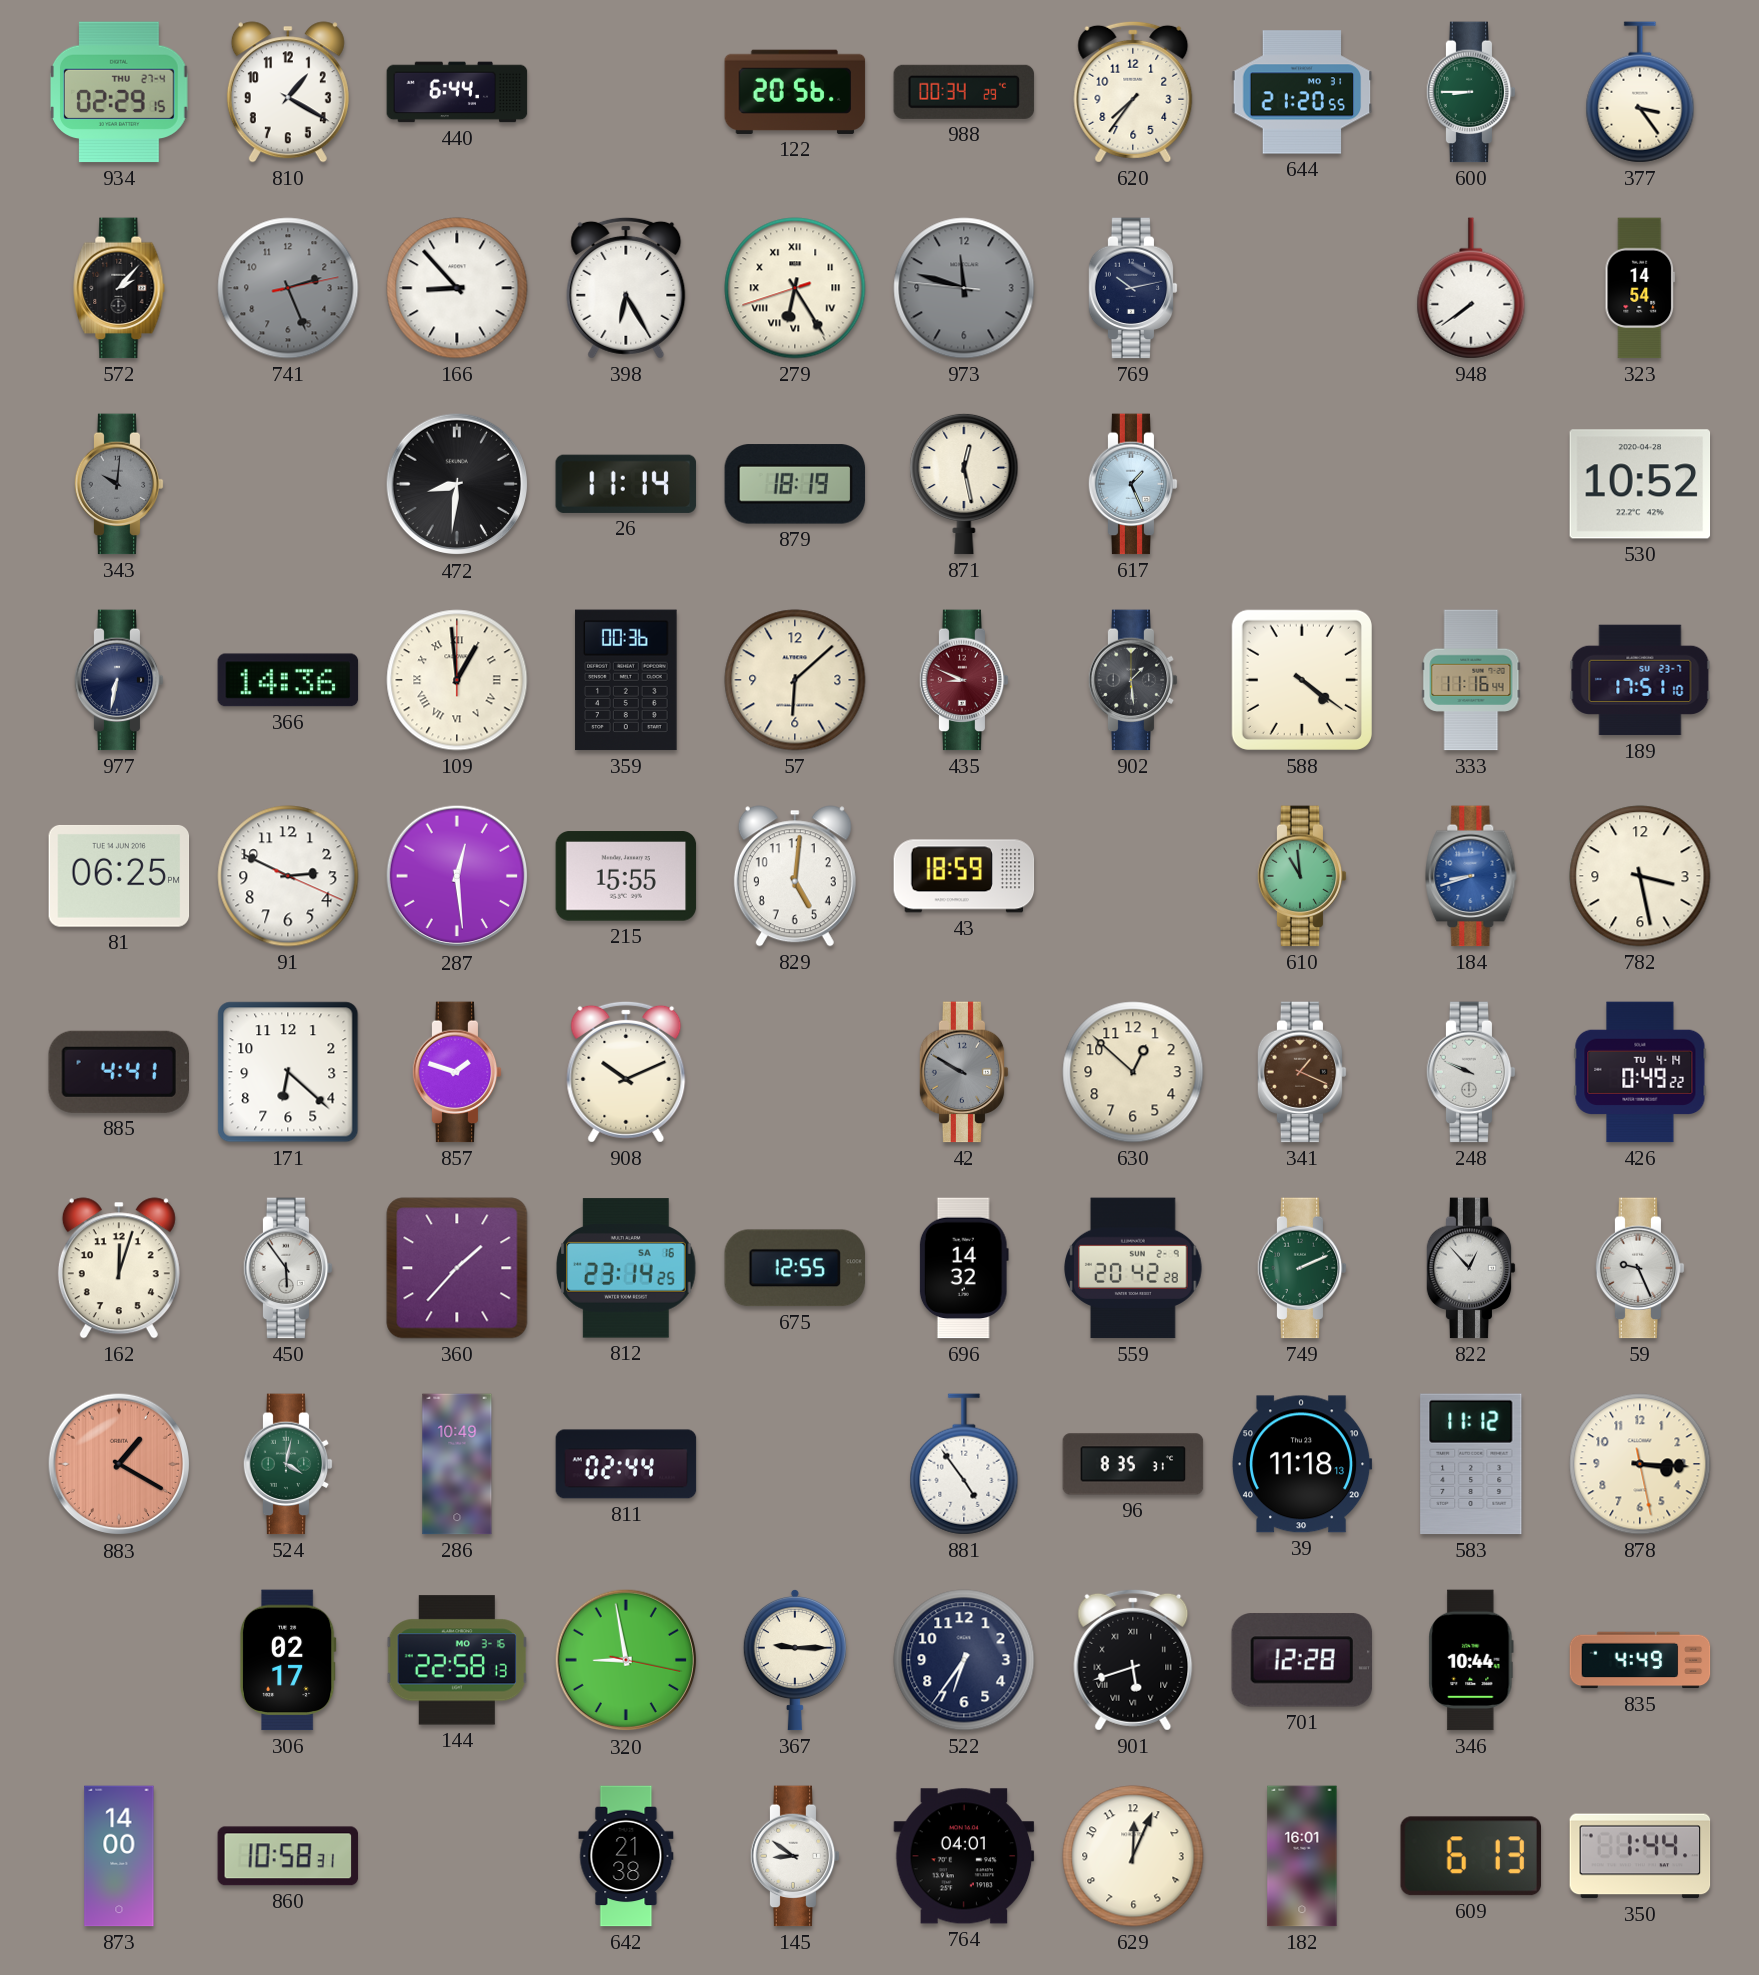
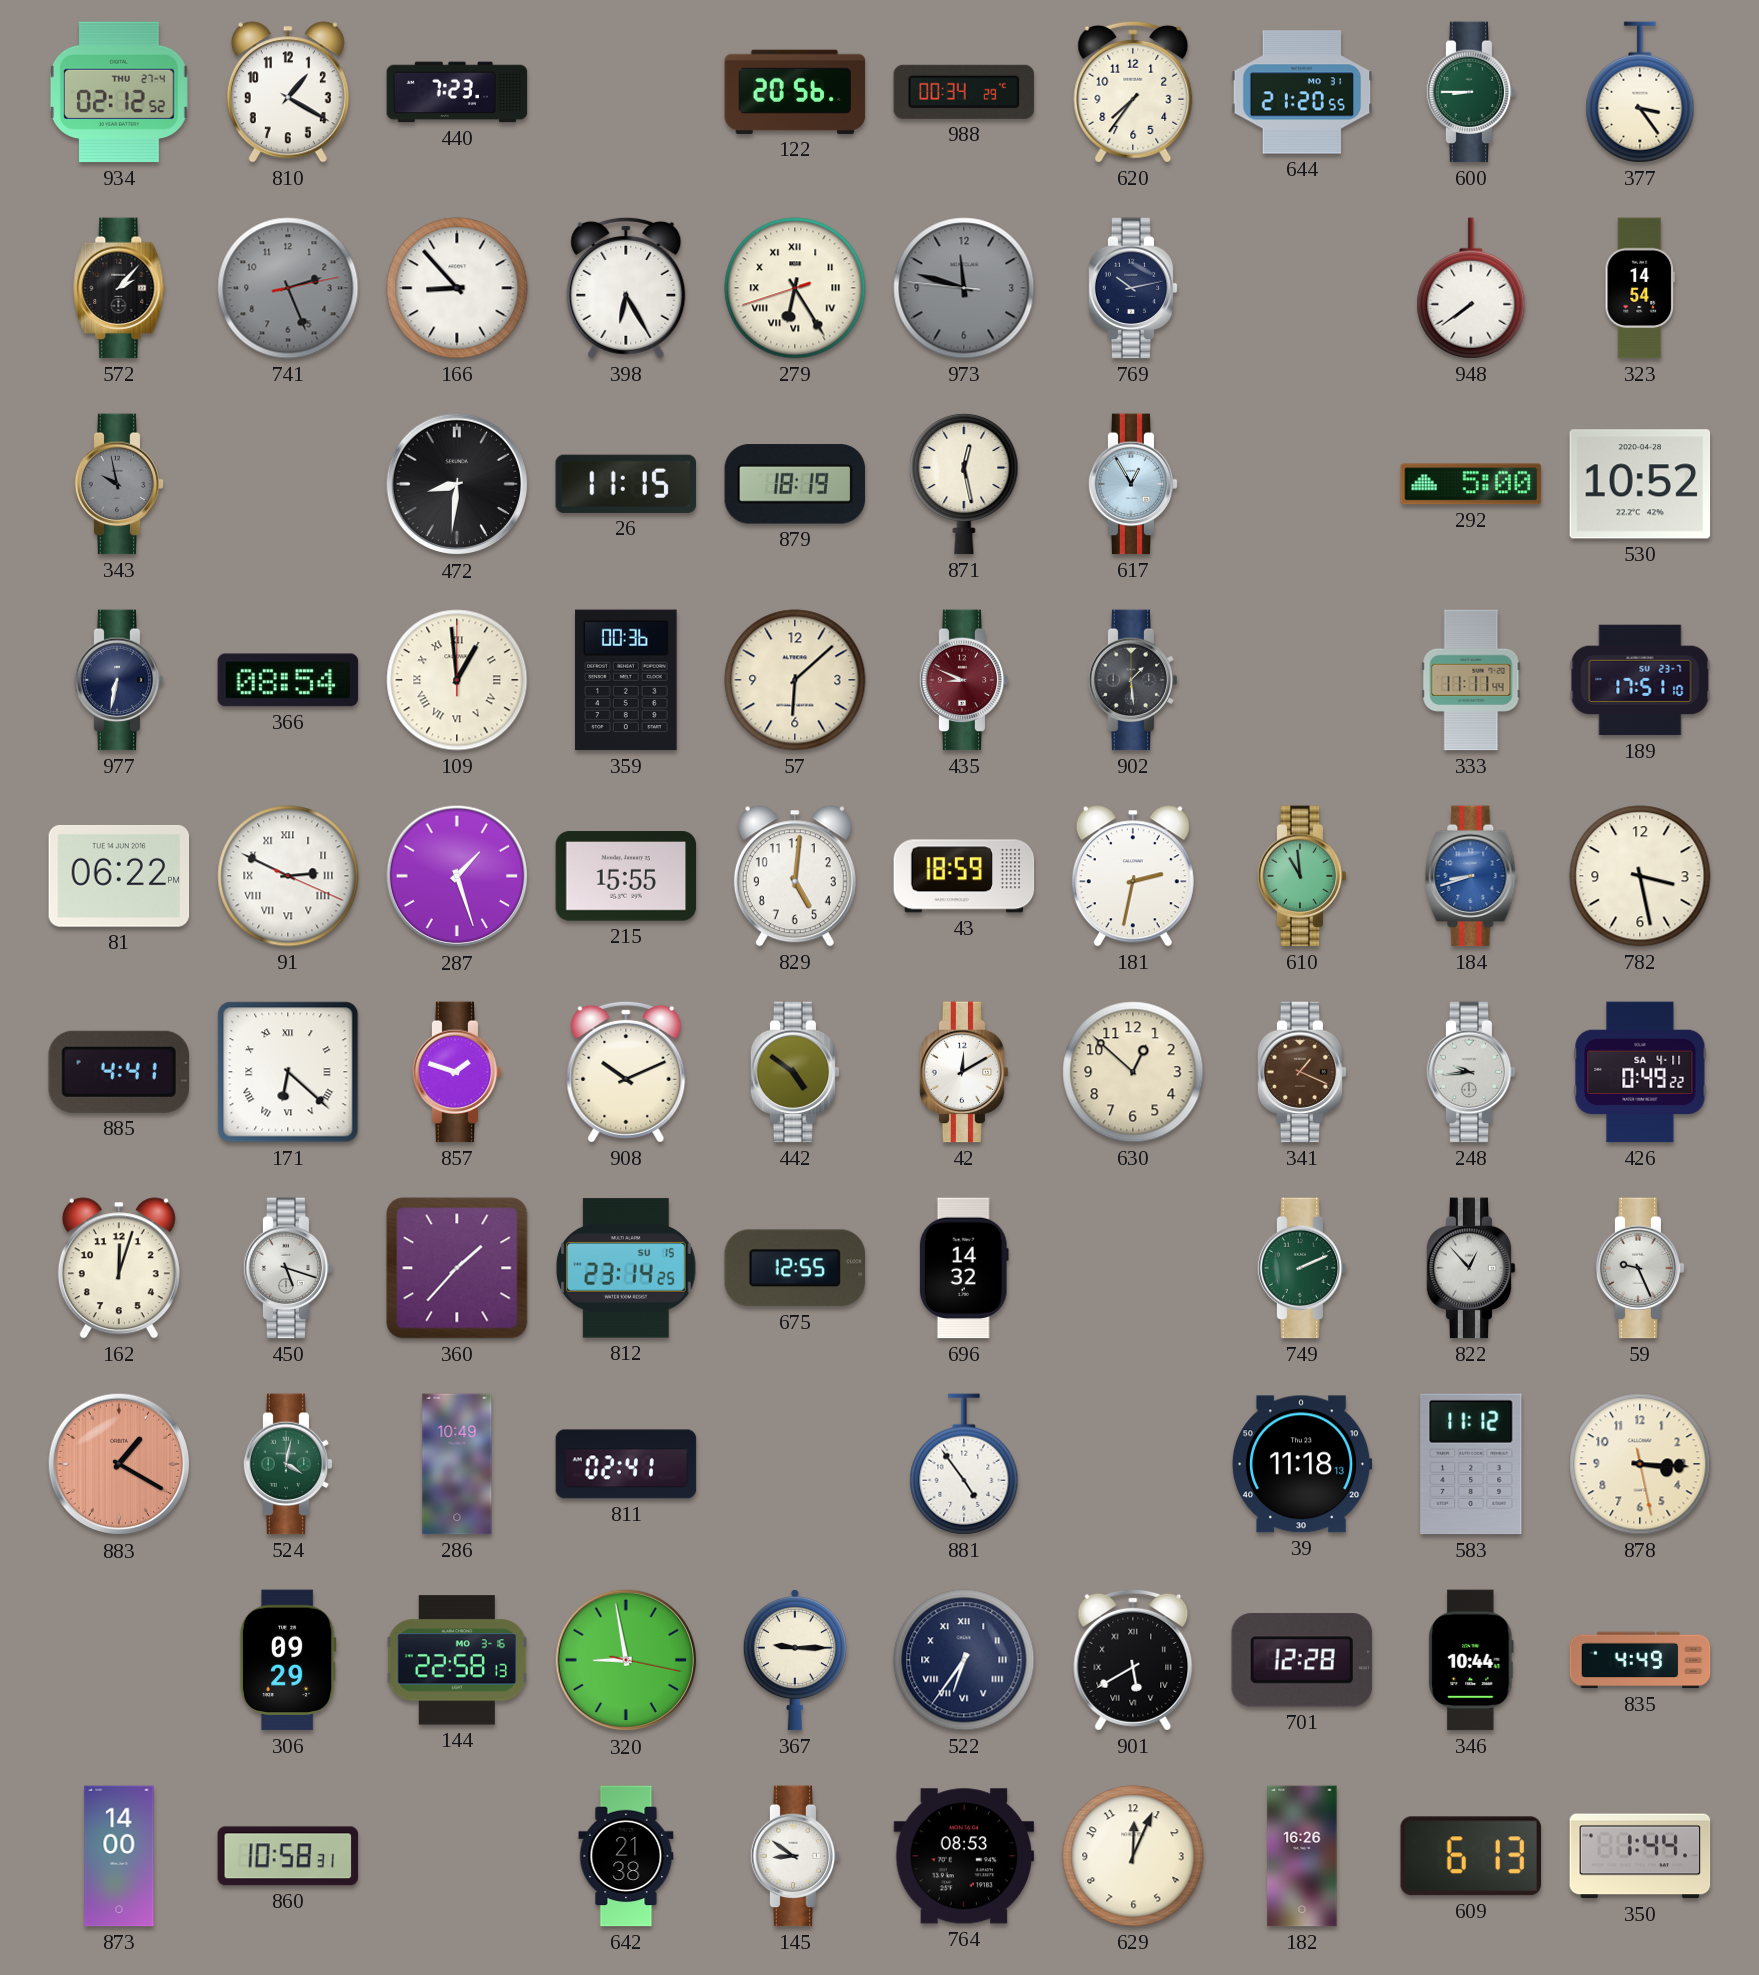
934: 02:29 -> 02:12 (119, 92)
440: 6:44 -> 7:23 (457, 92)
343: 10:01 -> 9:58 (119, 484)
26: 11:14 -> 11:15 (626, 484)
617: 1:26 -> 12:55 (1133, 484)
292: none -> 5:00 (1471, 484)
366: 14:36 -> 08:54 (288, 680)
588: 4:21 -> none (1302, 680)
333: 11:16 -> 11:11 (1471, 680)
81: 06:25 -> 06:22 (119, 876)
91 numerals: Arabic -> Roman (288, 876)
287: 12:29 -> 1:27 (457, 876)
181: none -> 2:32 (1133, 876)
171 numerals: Arabic -> Roman (288, 1072)
442: none -> 4:51 (795, 1072)
42: 9:50 -> 12:10 (964, 1072)
42 dial: grey -> white (964, 1072)
248: 9:49 -> 9:44 (1471, 1072)
426 date: TU 4-14 -> SA 4-11 (1640, 1072)
450: 5:54 -> 5:18 (288, 1268)
812 date: SA 16 -> SU 15 (626, 1268)
559: 20:42 -> none (1133, 1268)
811: 02:44 -> 02:41 (626, 1464)
96: 8:35 -> none (1133, 1464)
306: 02:17 -> 09:29 (288, 1660)
522 numerals: Arabic -> Roman (964, 1660)
901: 5:42 -> 5:40 (1133, 1660)
764: 04:01 -> 08:53 (964, 1856)
182: 16:01 -> 16:26 (1302, 1856)
